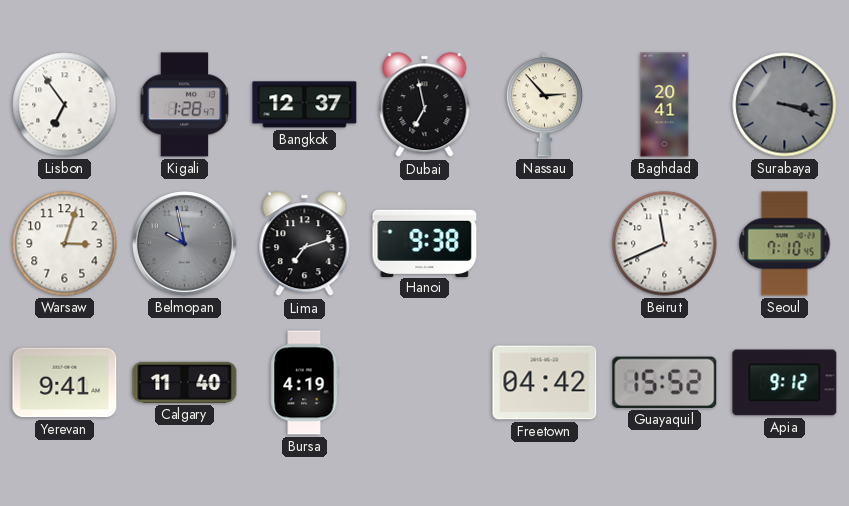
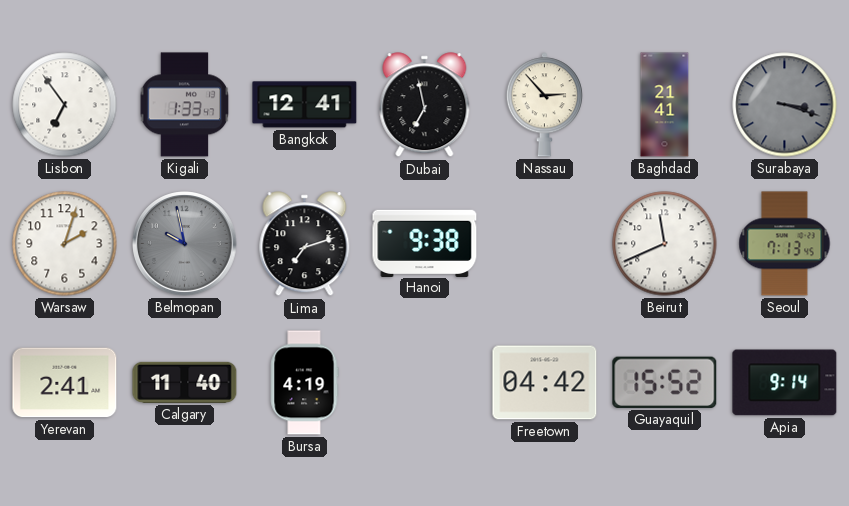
Kigali: 1:28 -> 1:33 (185, 105)
Bangkok: 12:37 -> 12:41 (305, 105)
Baghdad: 20:41 -> 21:41 (665, 105)
Warsaw: 3:03 -> 2:03 (65, 244)
Seoul: 7:10 -> 7:13 (785, 244)
Yerevan: 9:41 -> 2:41 (65, 383)
Apia: 9:12 -> 9:14 (785, 383)
